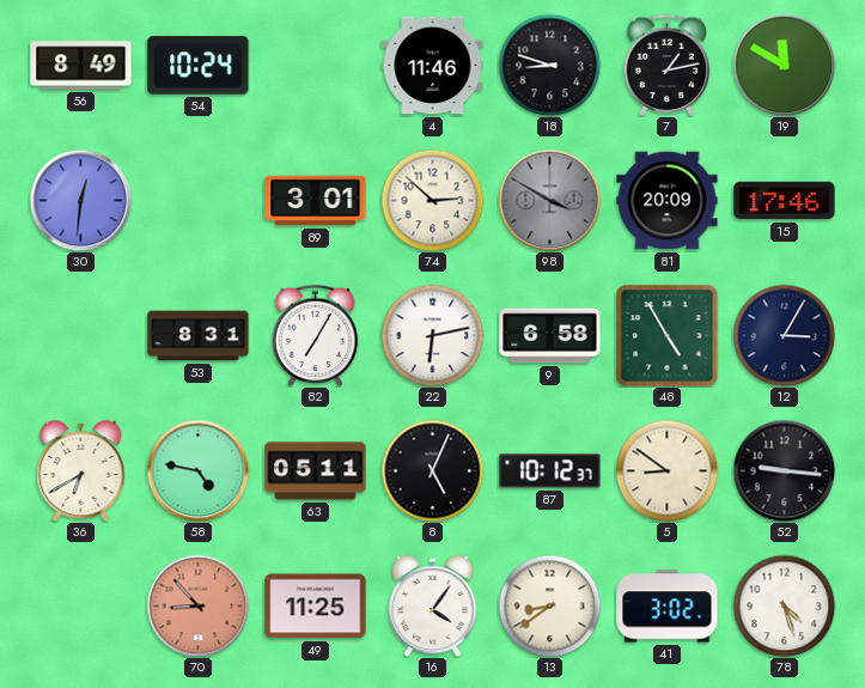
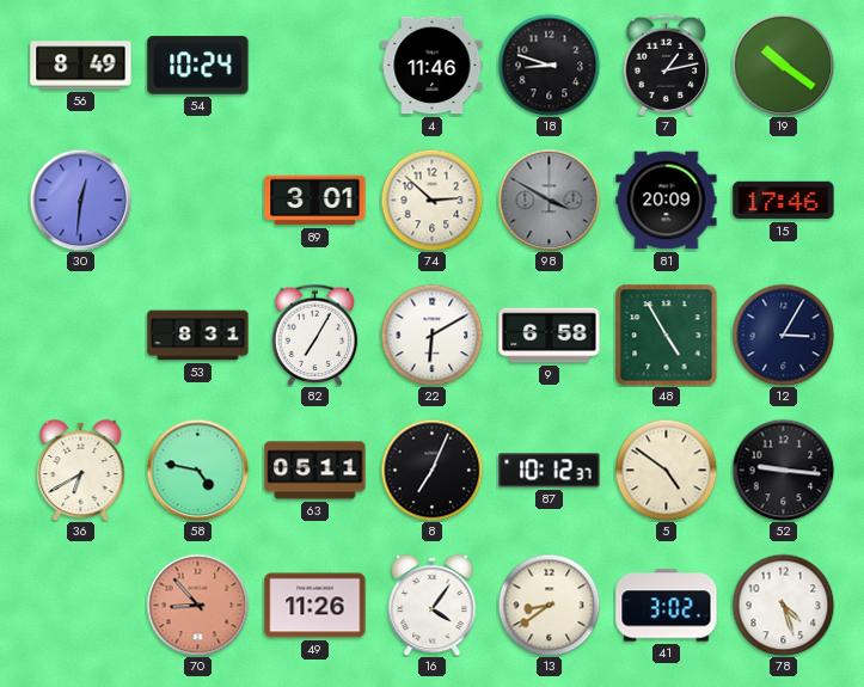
19: 11:50 -> 10:21 (783, 65)
22: 6:13 -> 6:10 (431, 335)
8: 5:04 -> 7:04 (431, 470)
5: 8:51 -> 4:51 (666, 470)
49: 11:25 -> 11:26 (315, 606)
